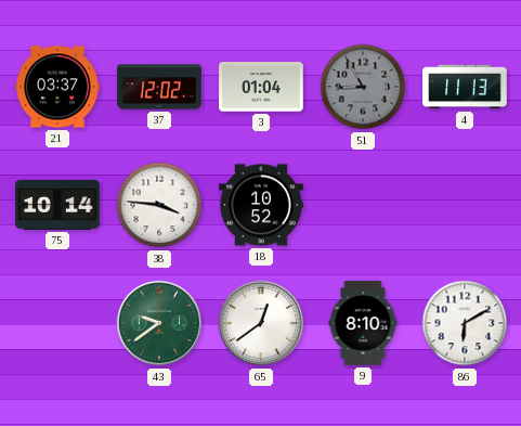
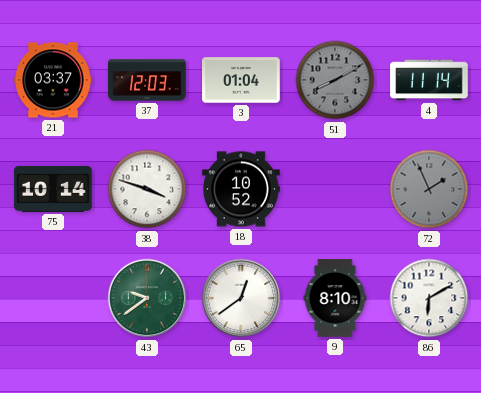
37: 12:02 -> 12:03 (147, 80)
51: 8:55 -> 8:10 (335, 80)
4: 11:13 -> 11:14 (429, 80)
38: 3:46 -> 3:48 (147, 189)
72: none -> 1:56 (429, 189)
